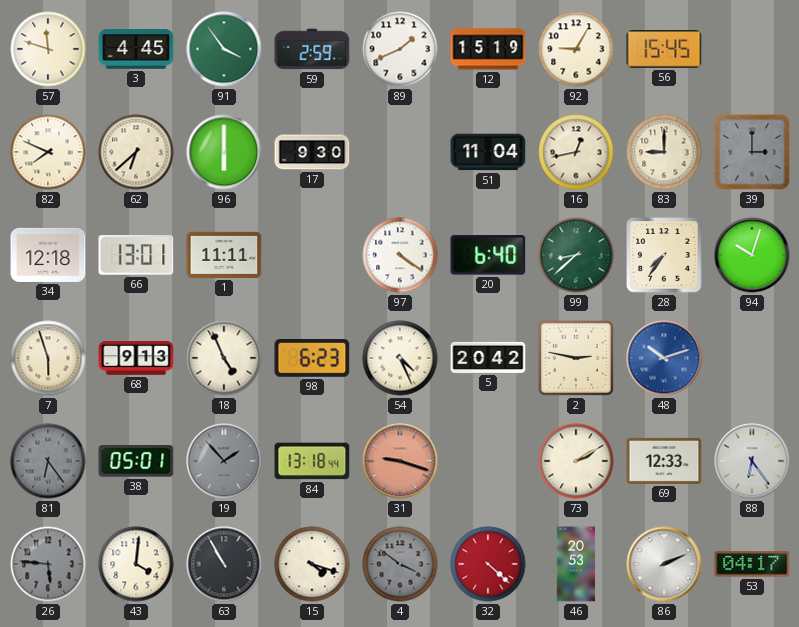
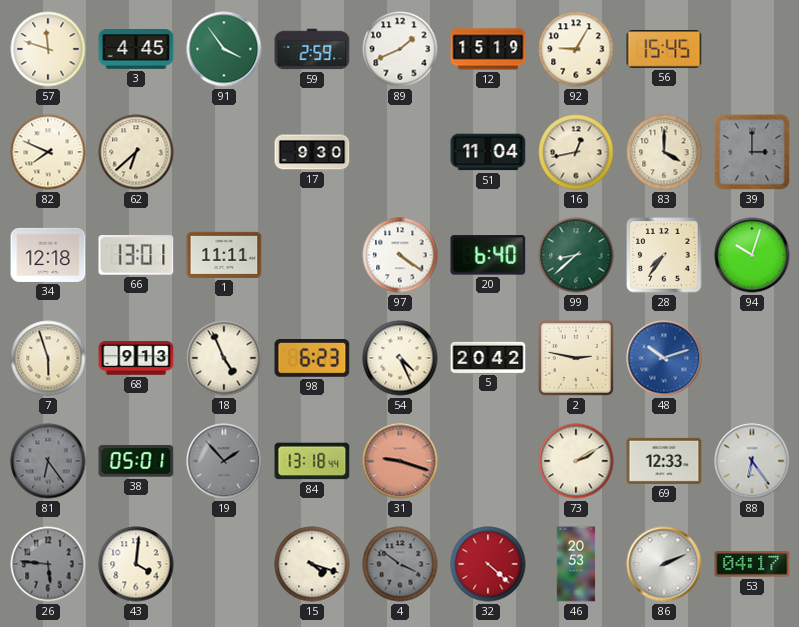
96: 6:00 -> none (224, 152)
83: 9:00 -> 4:00 (664, 152)
63: 10:55 -> none (224, 564)
